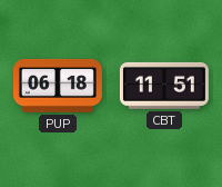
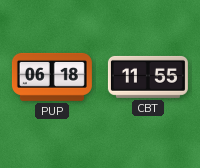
CBT: 11:51 -> 11:55 (148, 77)
